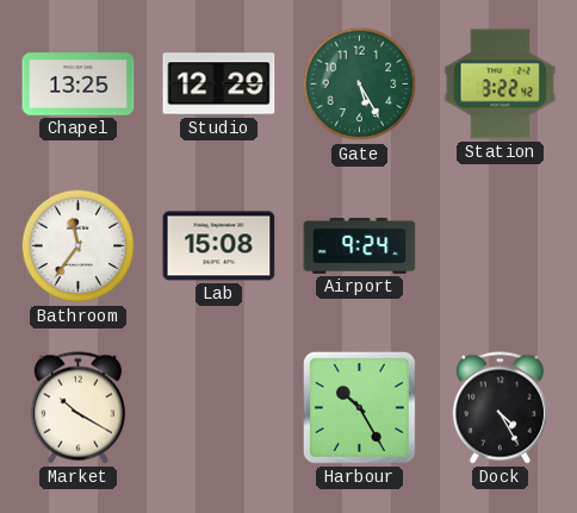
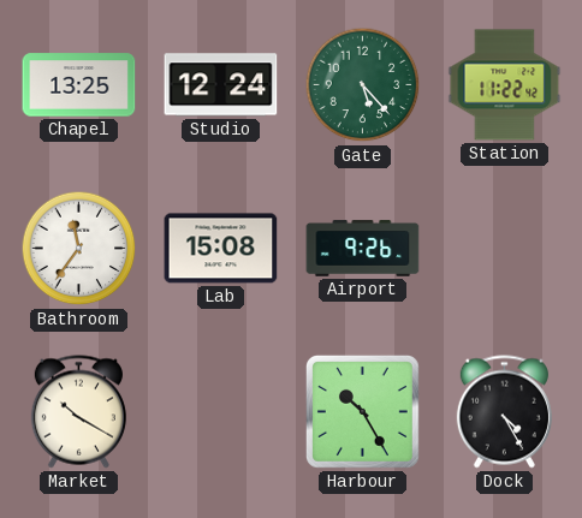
Studio: 12:29 -> 12:24 (221, 85)
Gate: 5:25 -> 5:23 (363, 85)
Station: 3:22 -> 11:22 (505, 85)
Airport: 9:24 -> 9:26 (363, 249)
